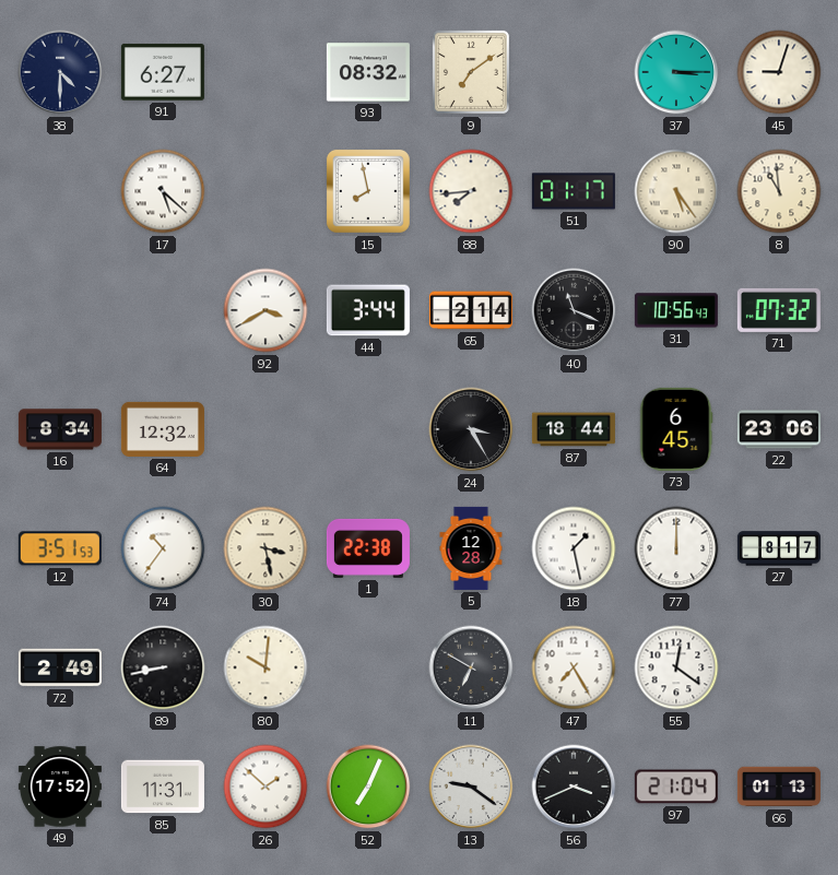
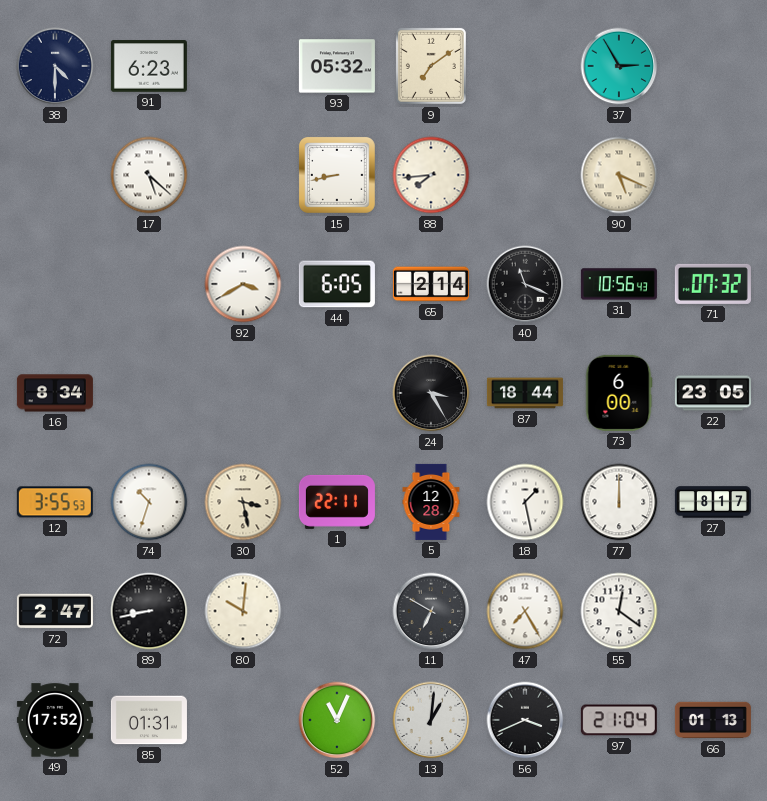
91: 6:27 -> 6:23 (149, 66)
93: 08:32 -> 05:32 (337, 66)
37: 3:15 -> 2:55 (619, 66)
45: 9:03 -> none (779, 72)
15: 7:58 -> 8:43 (337, 175)
51: 01:17 -> none (574, 191)
90: 5:24 -> 5:19 (619, 175)
8: 10:59 -> none (779, 191)
44: 3:44 -> 6:05 (337, 284)
64: 12:32 -> none (163, 429)
73: 6:45 -> 6:00 (619, 393)
22: 23:06 -> 23:05 (713, 393)
12: 3:51 -> 3:55 (55, 502)
74: 10:36 -> 10:33 (149, 502)
1: 22:38 -> 22:11 (337, 502)
72: 2:49 -> 2:47 (55, 611)
85: 11:31 -> 01:31 (149, 720)
26: 1:52 -> none (265, 787)
52: 7:04 -> 11:04 (337, 720)
13: 9:21 -> 1:01 (431, 720)
